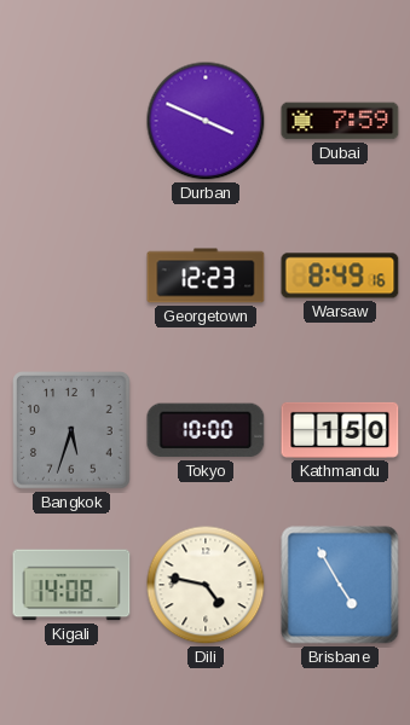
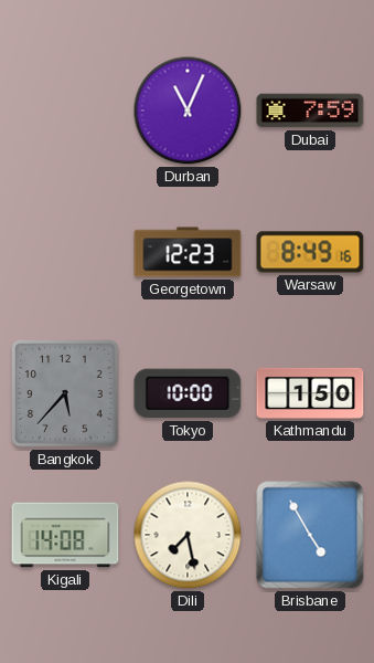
Durban: 3:49 -> 11:04 (188, 110)
Bangkok: 5:33 -> 5:37 (66, 394)
Dili: 4:47 -> 7:28 (188, 535)
